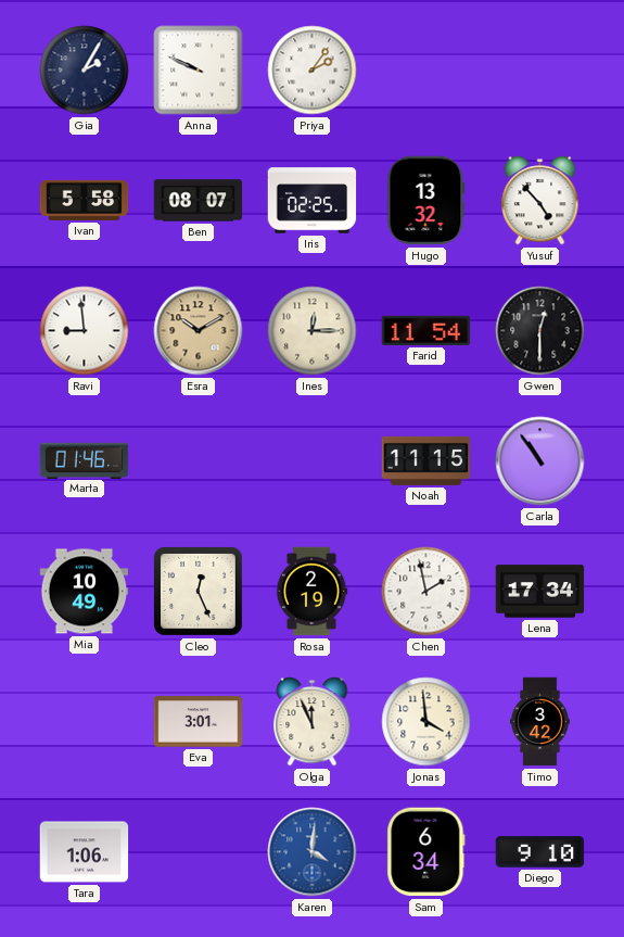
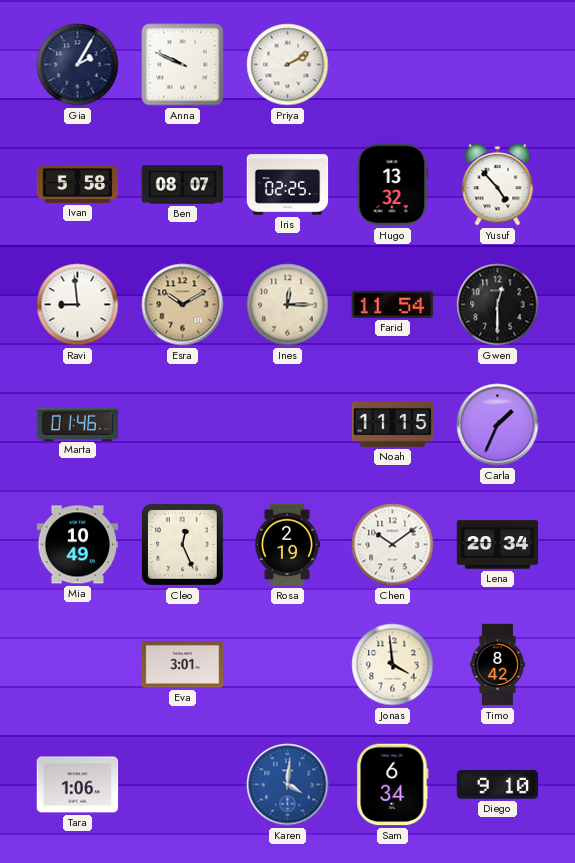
Priya: 2:06 -> 2:10 (288, 65)
Carla: 10:54 -> 1:34 (498, 425)
Chen: 1:58 -> 10:09 (393, 545)
Lena: 17:34 -> 20:34 (498, 545)
Olga: 11:56 -> none (313, 722)
Timo: 3:42 -> 8:42 (497, 665)
